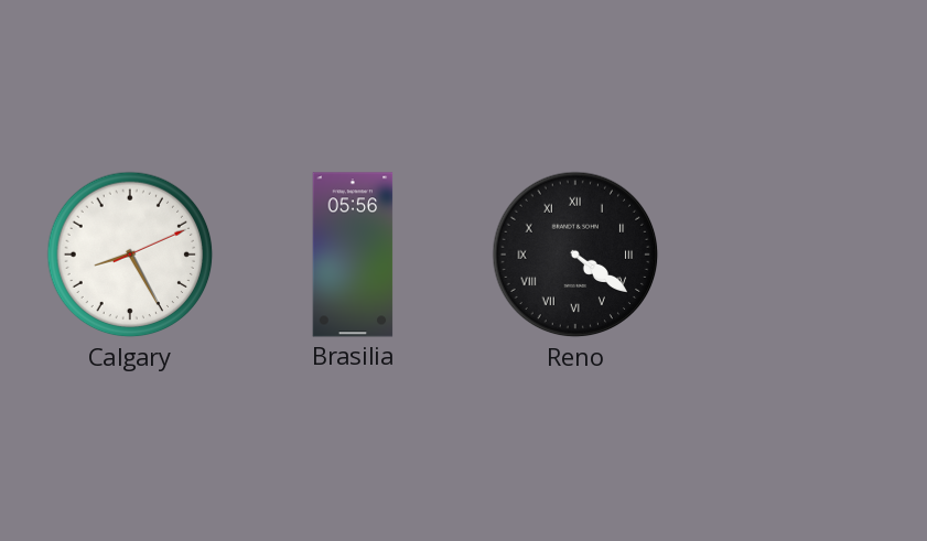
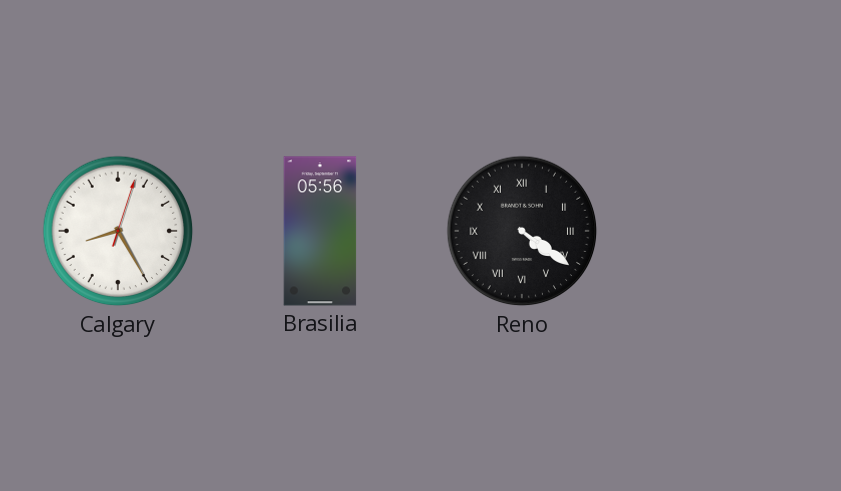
Calgary: 8:25:11 -> 8:25:03 (118, 231)
